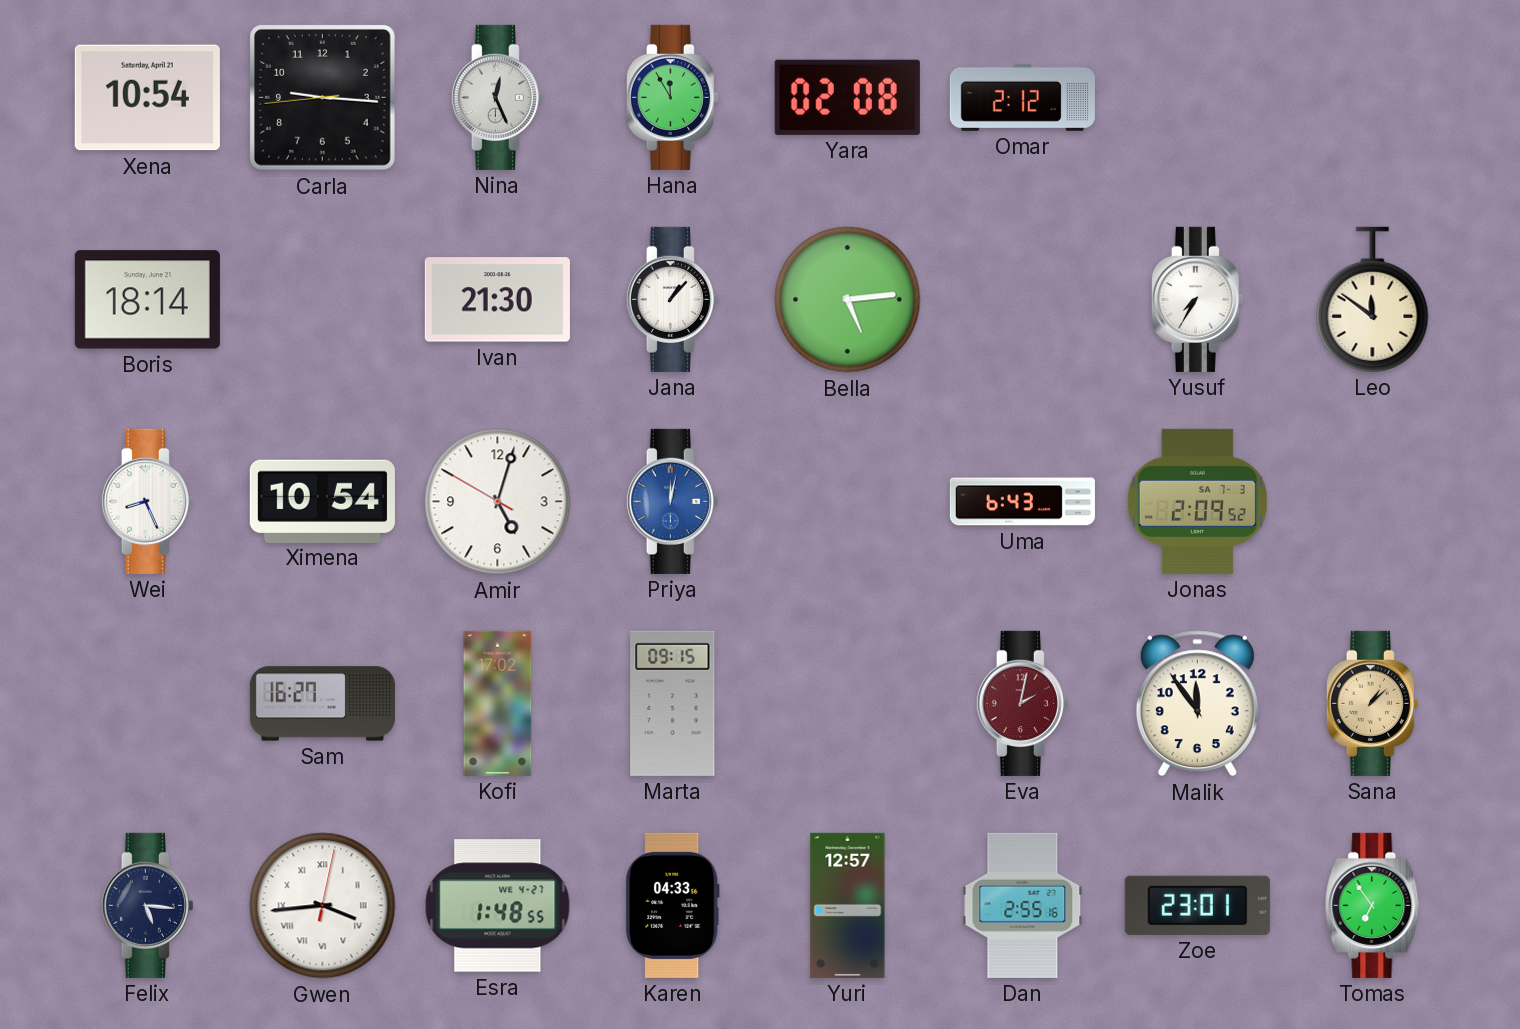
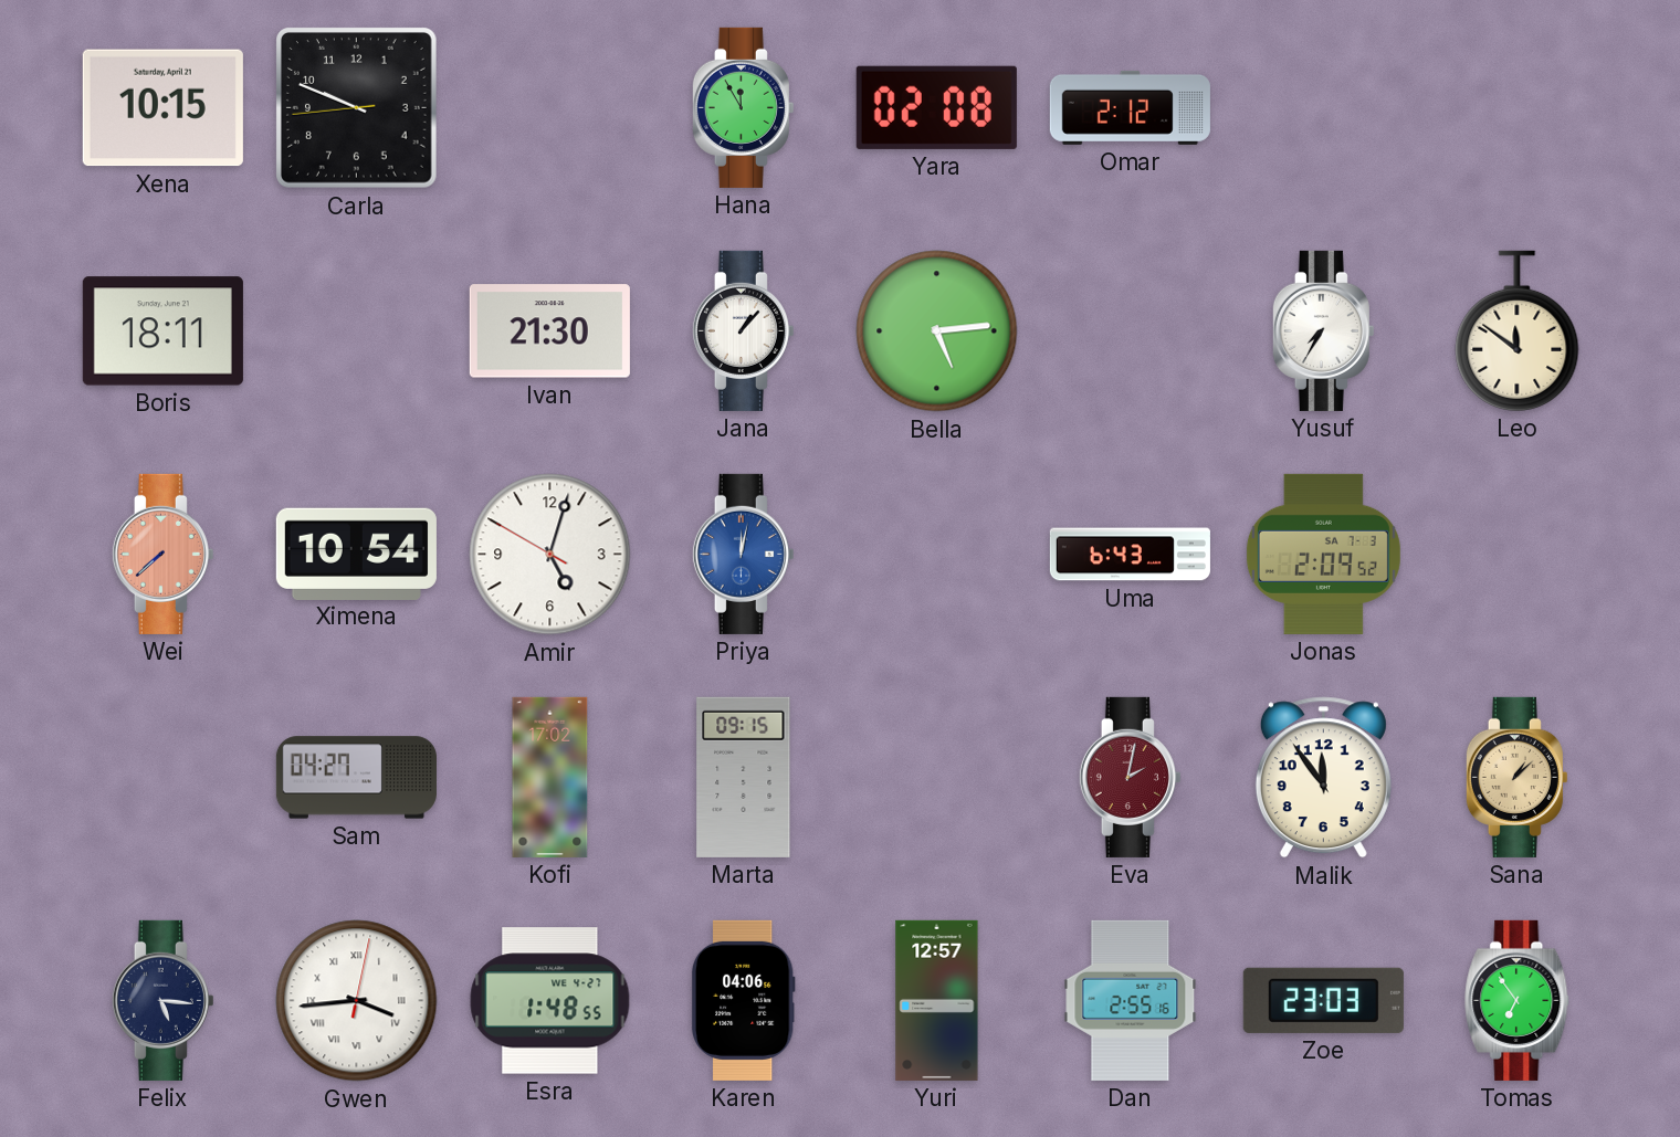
Xena: 10:54 -> 10:15 (162, 108)
Carla: 9:15 -> 9:48 (357, 108)
Nina: 12:26 -> none (497, 97)
Boris: 18:14 -> 18:11 (162, 331)
Wei: 8:26 -> 7:38 (162, 554)
Wei dial: white -> salmon (162, 554)
Sam: 16:27 -> 04:27 (356, 778)
Karen: 04:33 -> 04:06 (743, 1000)
Zoe: 23:01 -> 23:03 (1323, 1000)
